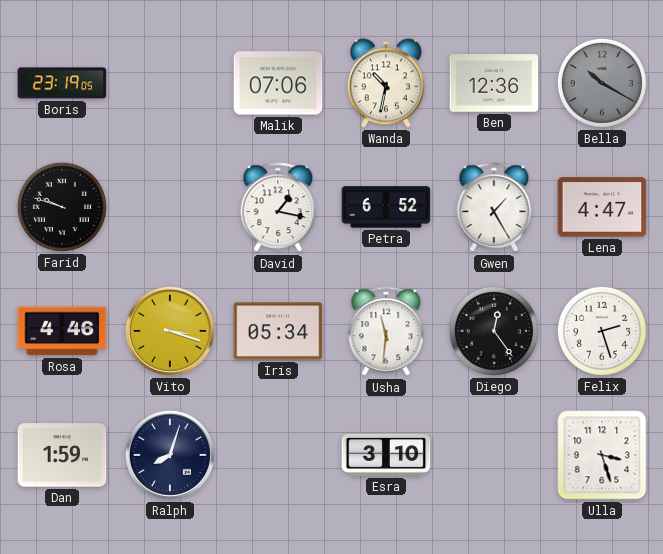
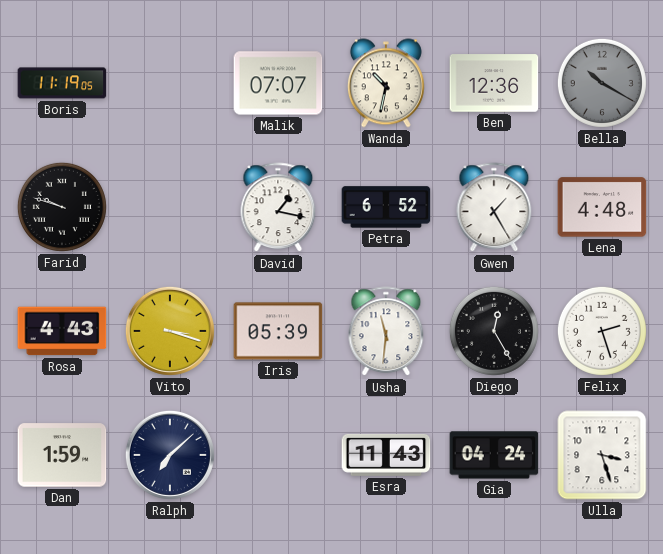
Boris: 23:19 -> 11:19 (62, 83)
Malik: 07:06 -> 07:07 (278, 83)
Lena: 4:47 -> 4:48 (602, 207)
Rosa: 4:46 -> 4:43 (62, 331)
Iris: 05:34 -> 05:39 (278, 331)
Diego: 12:24 -> 12:25 (494, 331)
Ralph: 8:03 -> 7:08 (170, 455)
Esra: 3:10 -> 11:43 (386, 455)
Gia: none -> 04:24 (494, 455)
